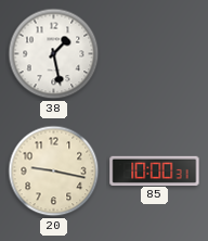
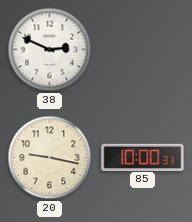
38: 1:28 -> 2:49 (50, 50)
